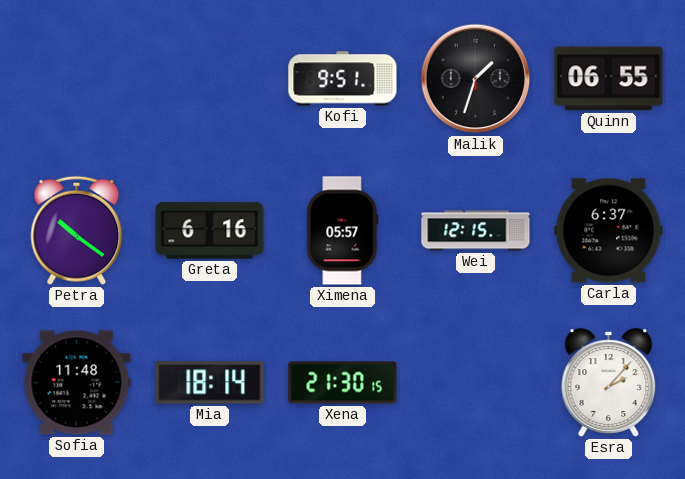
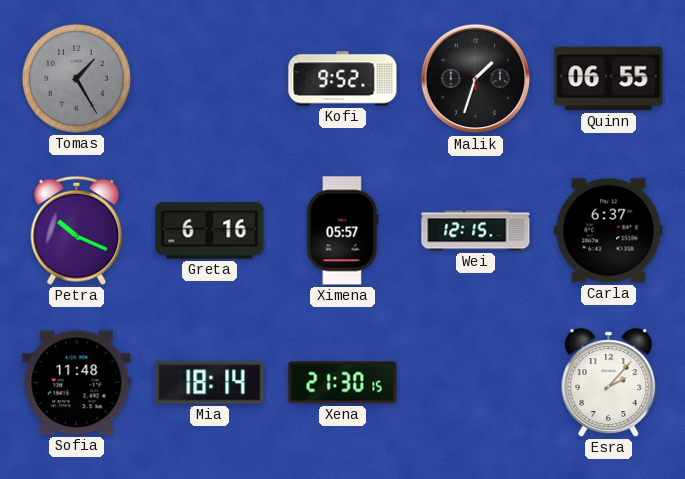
Tomas: none -> 1:25 (76, 78)
Kofi: 9:51 -> 9:52 (343, 79)
Petra: 10:21 -> 10:19 (77, 230)
